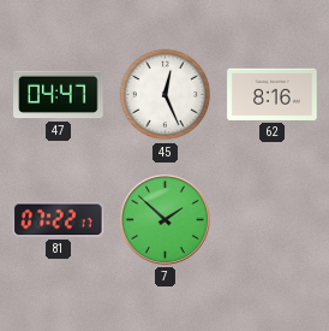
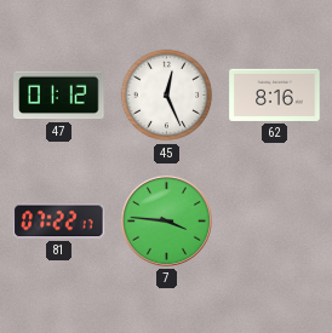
47: 04:47 -> 01:12 (59, 96)
7: 1:52 -> 3:46 (166, 220)
